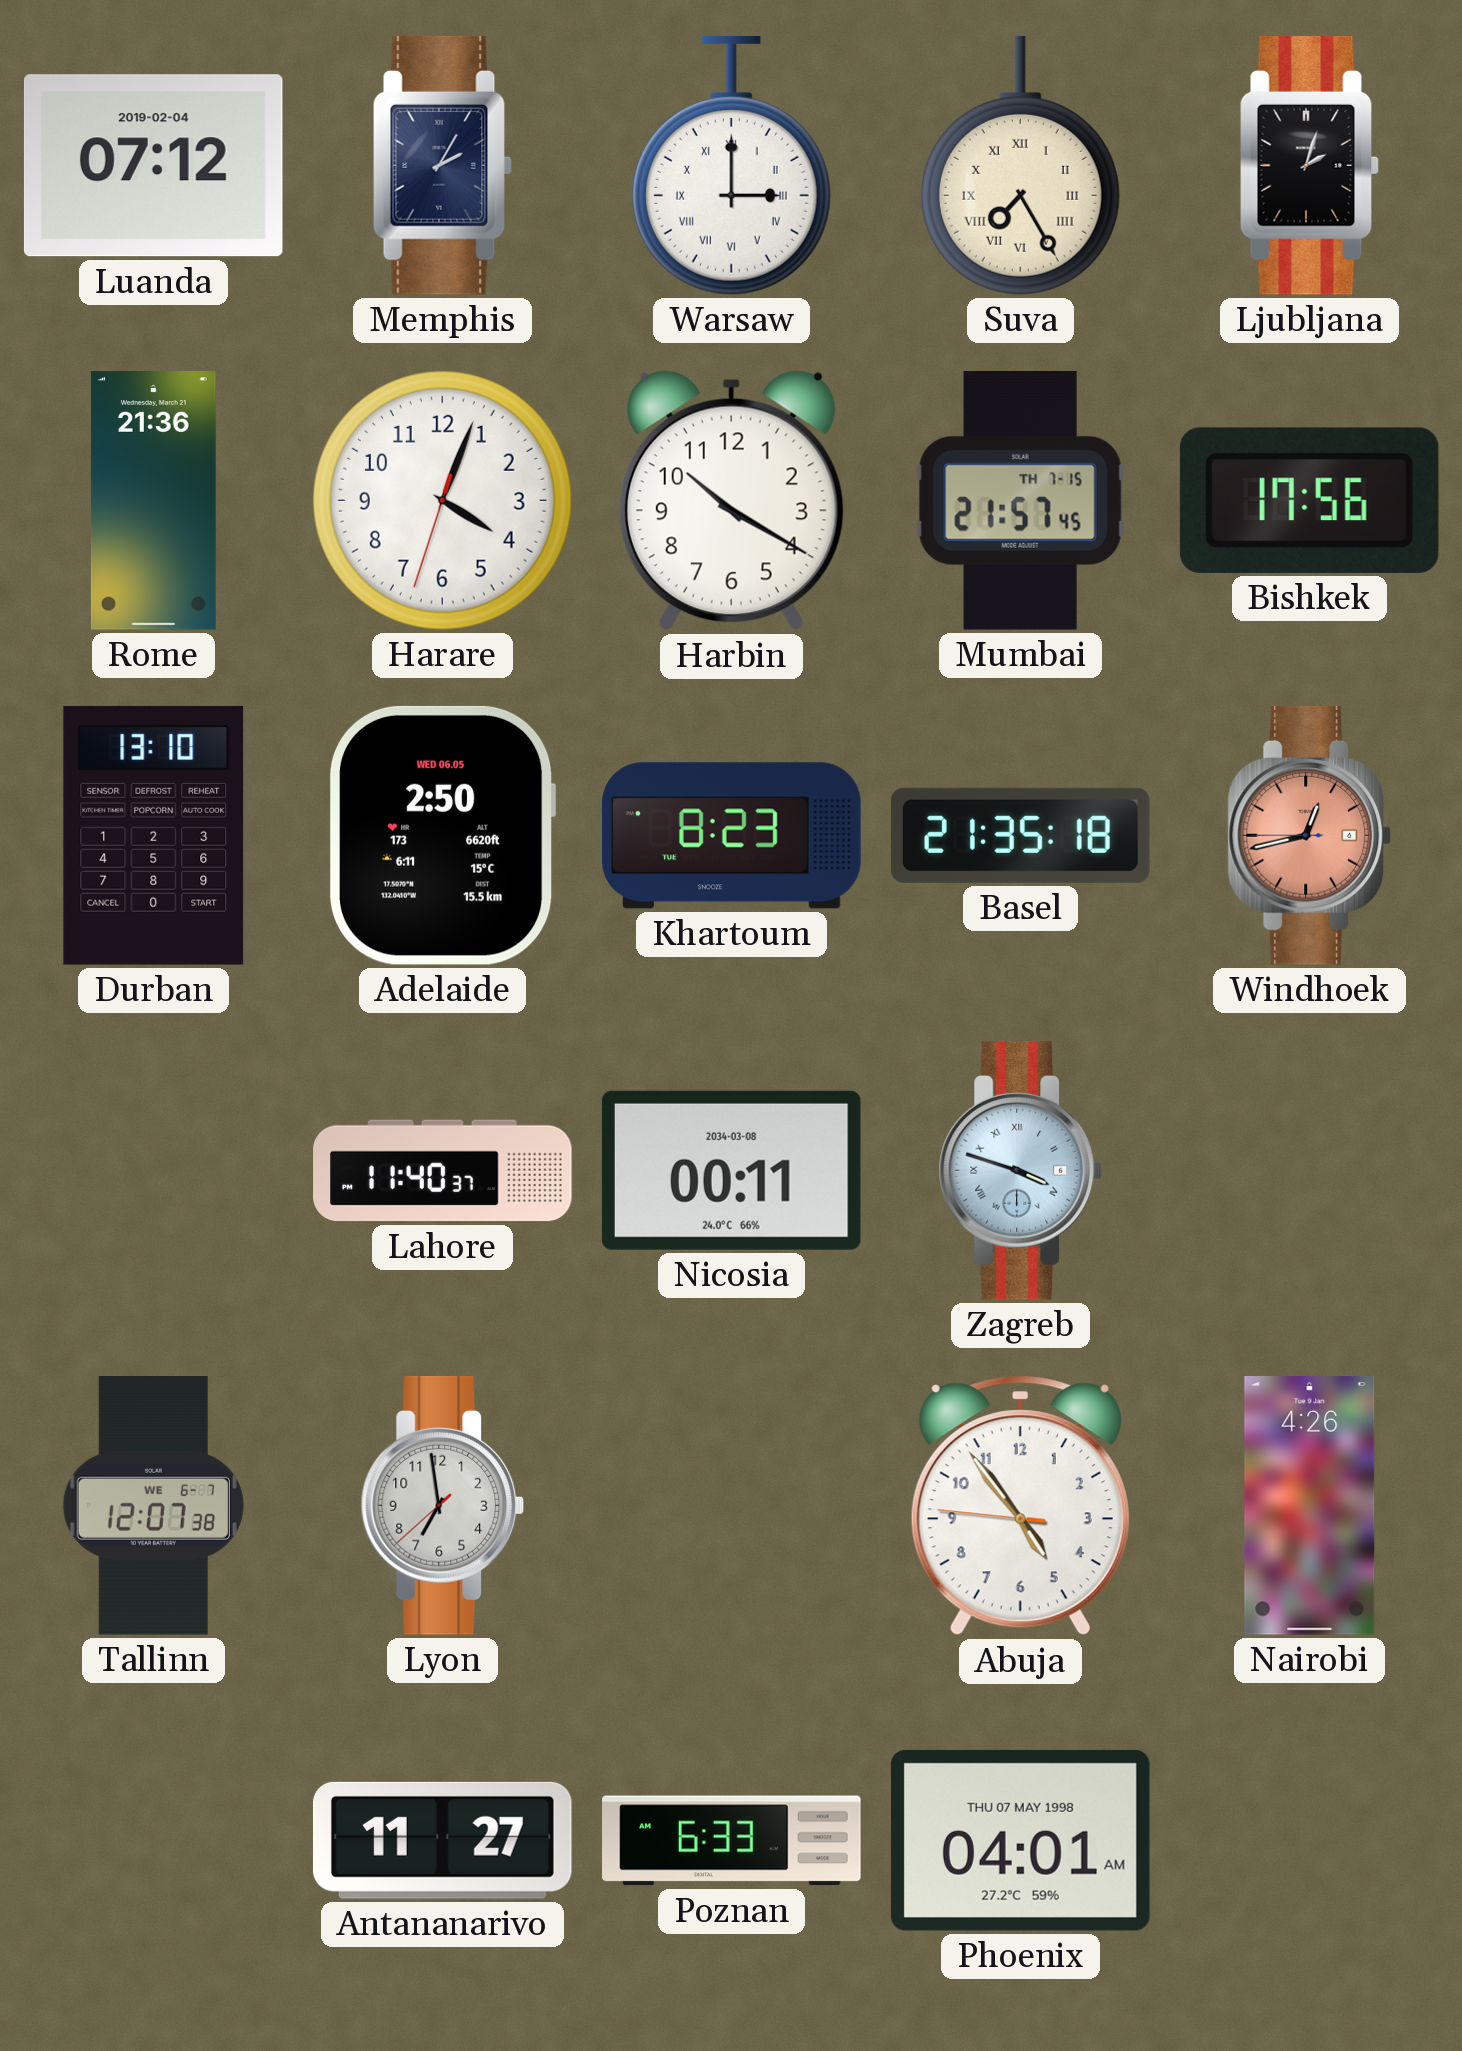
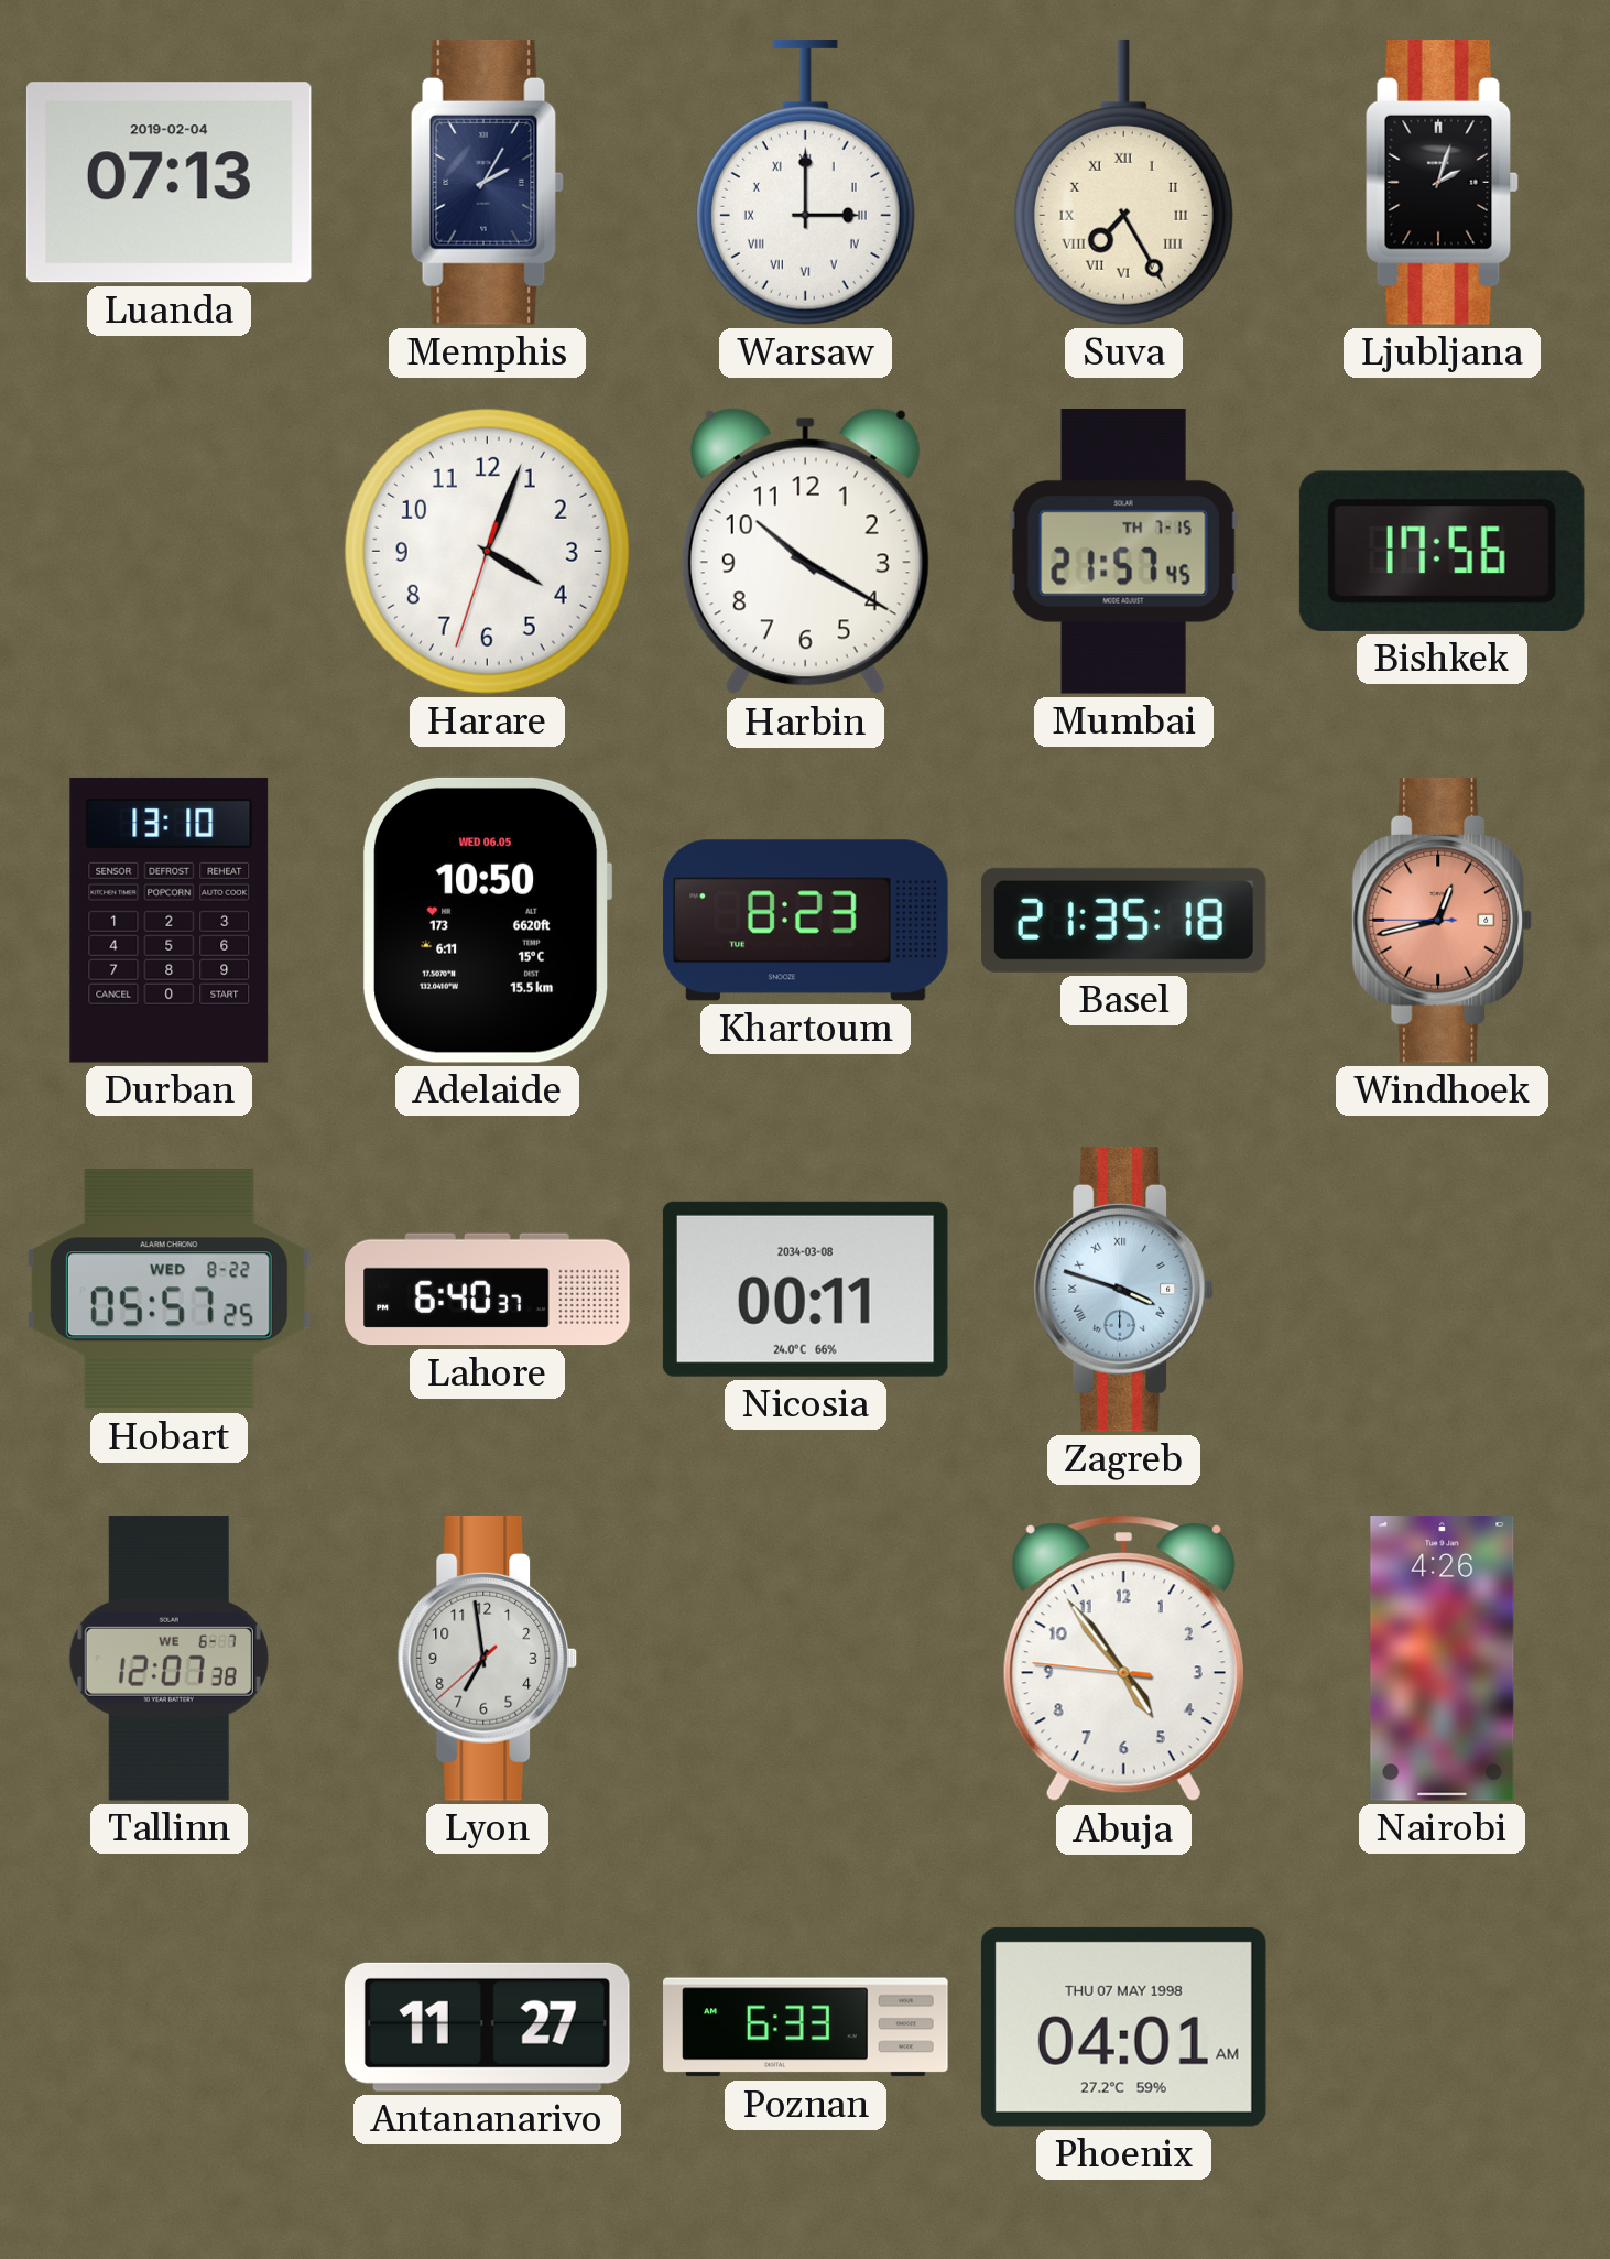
Luanda: 07:12 -> 07:13 (168, 183)
Rome: 21:36 -> none (153, 501)
Adelaide: 2:50 -> 10:50 (488, 920)
Hobart: none -> 05:57 (168, 1290)
Lahore: 11:40 -> 6:40 (488, 1290)
